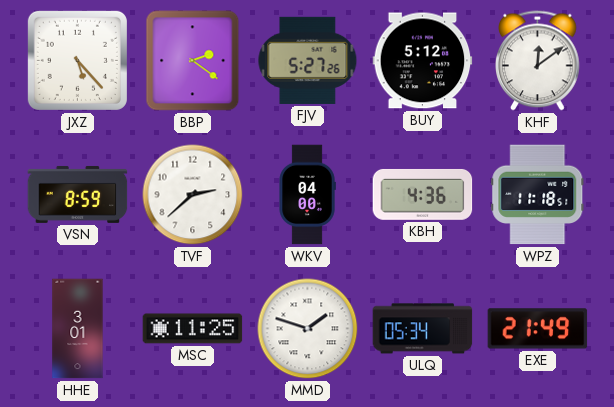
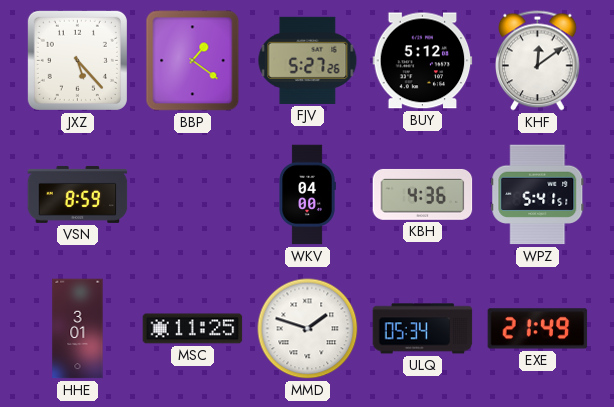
BBP: 2:21 -> 1:21 (193, 61)
TVF: 2:38 -> none (193, 195)
WPZ: 11:18 -> 5:41 (538, 195)
